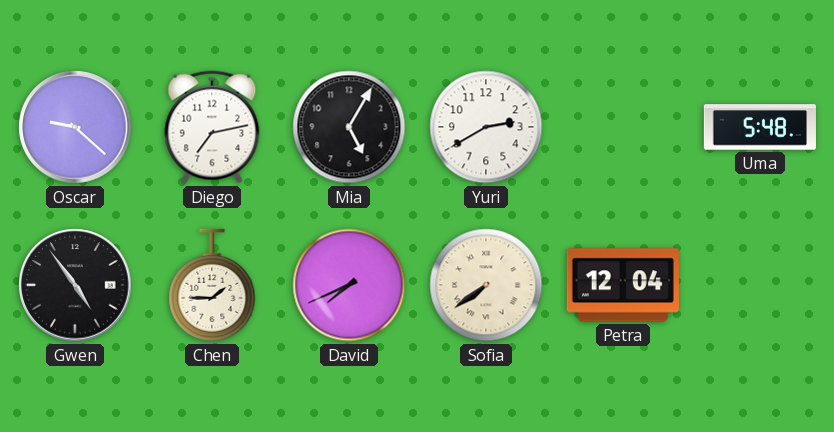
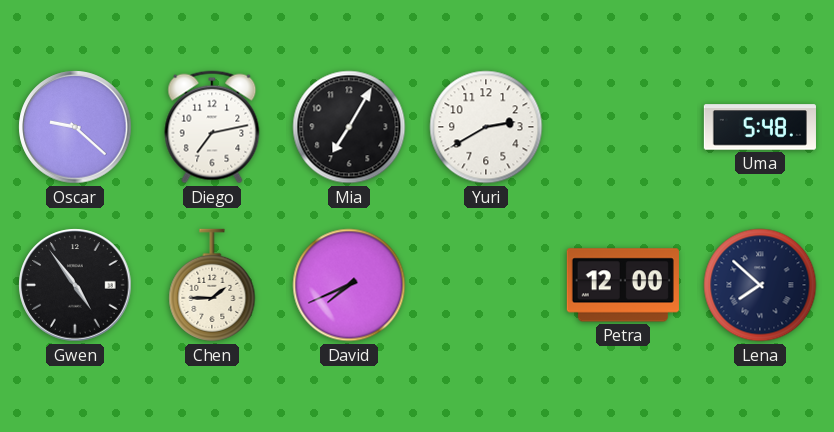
Mia: 5:05 -> 7:05 (349, 127)
Sofia: 7:39 -> none (486, 285)
Petra: 12:04 -> 12:00 (623, 285)
Lena: none -> 7:52 (760, 285)
